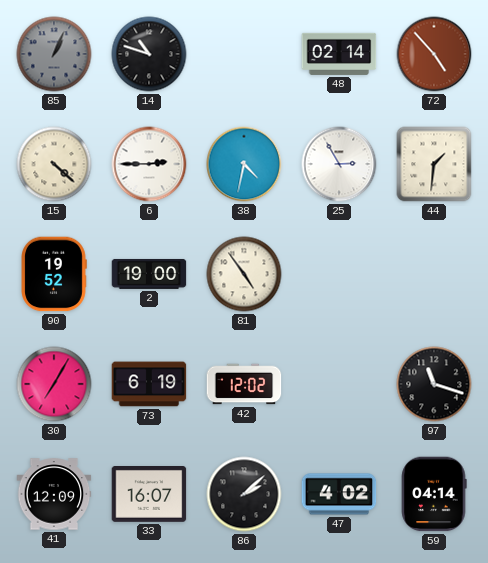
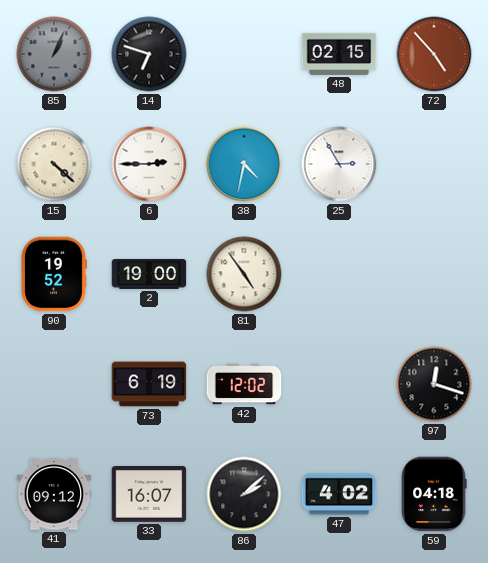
14: 10:48 -> 6:48 (149, 54)
48: 02:14 -> 02:15 (339, 54)
44: 1:31 -> none (434, 164)
30: 7:05 -> none (54, 384)
97: 11:18 -> 12:18 (434, 384)
41: 12:09 -> 09:12 (54, 494)
59: 04:14 -> 04:18 (434, 494)
